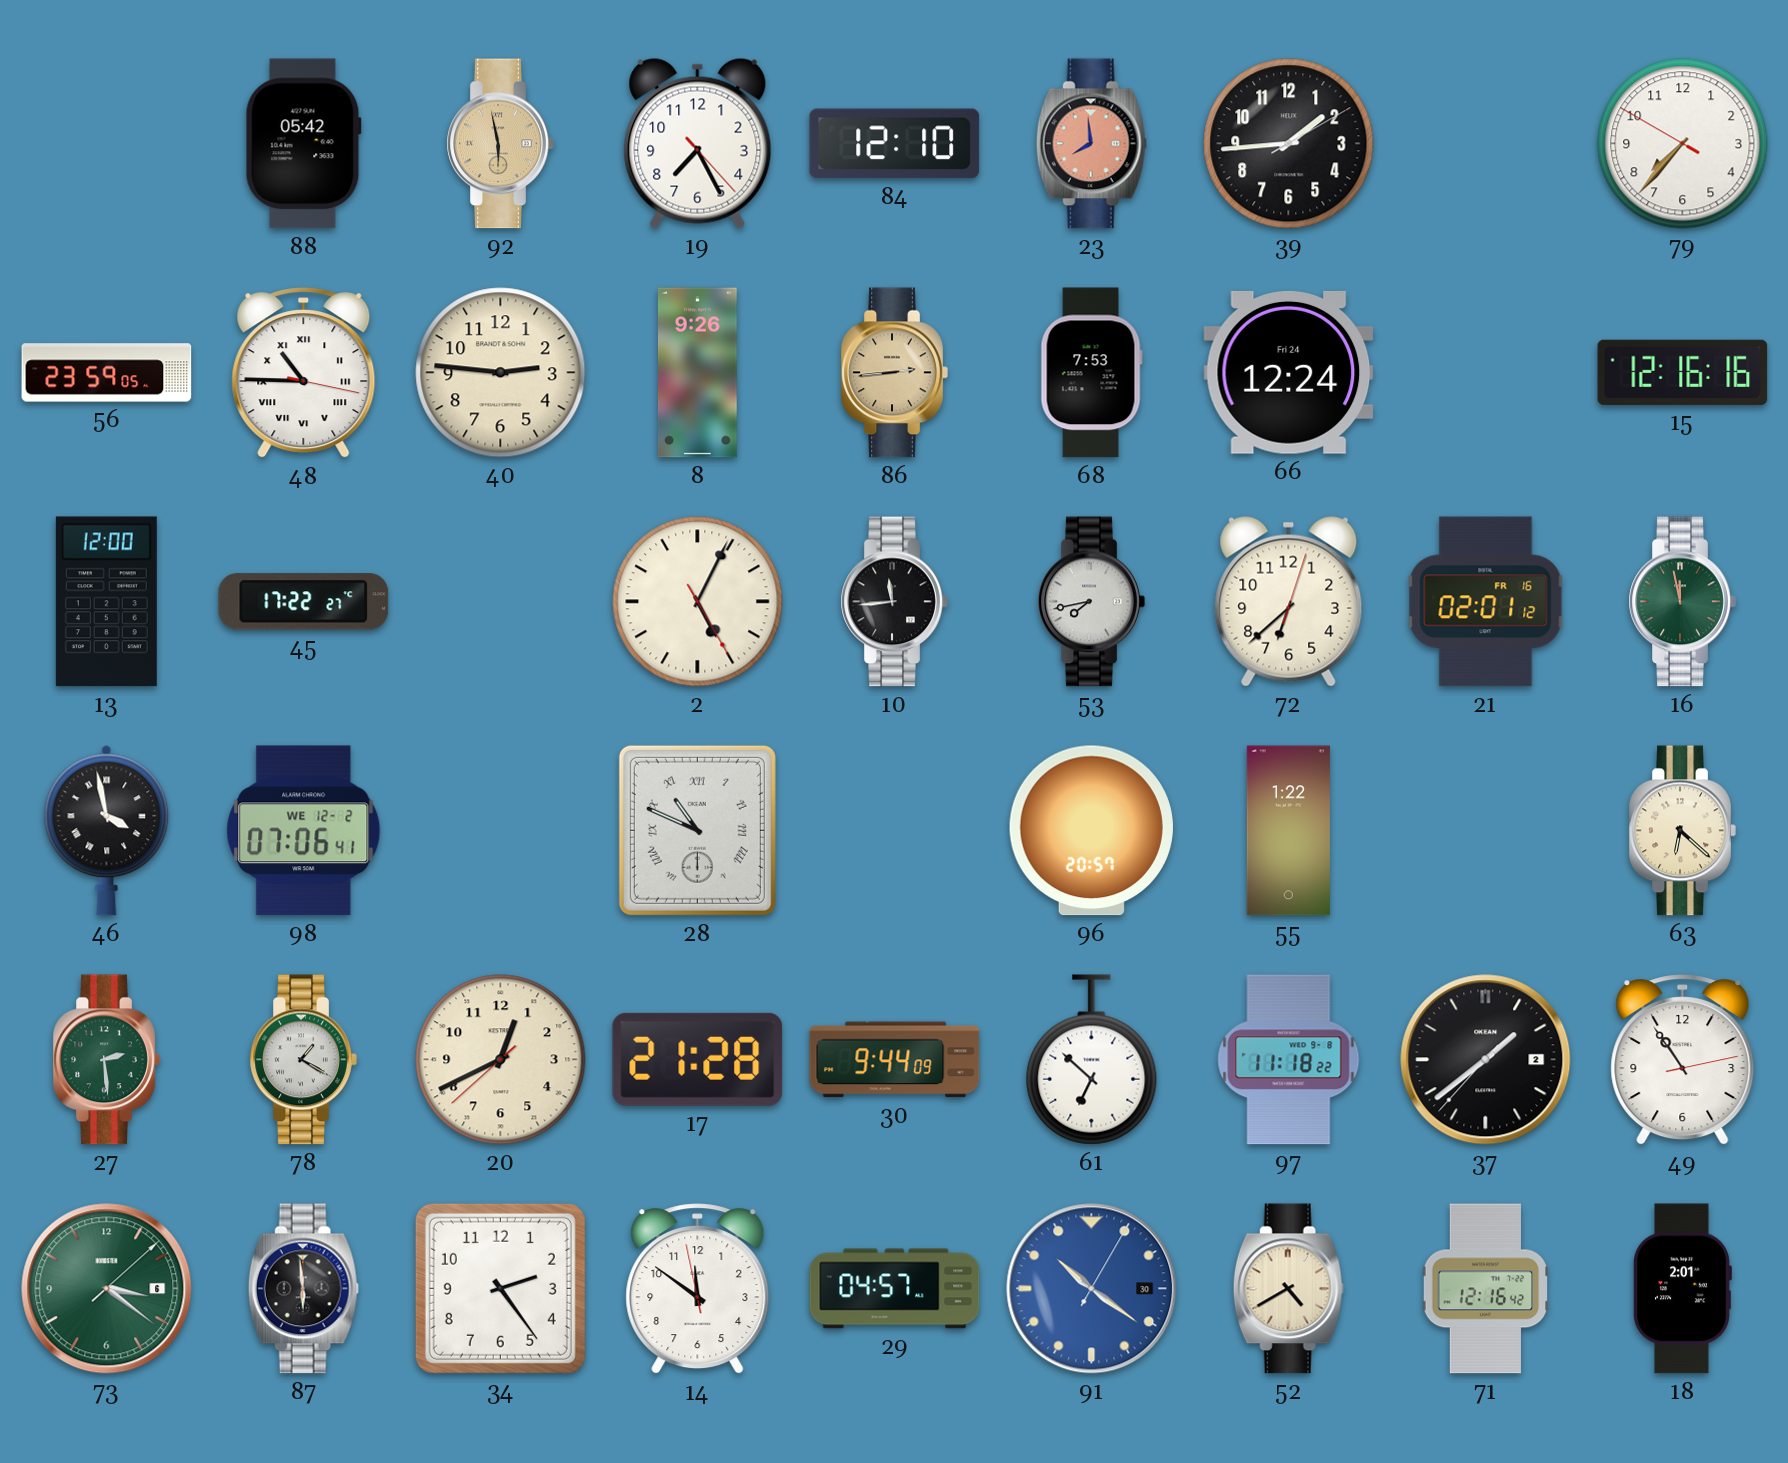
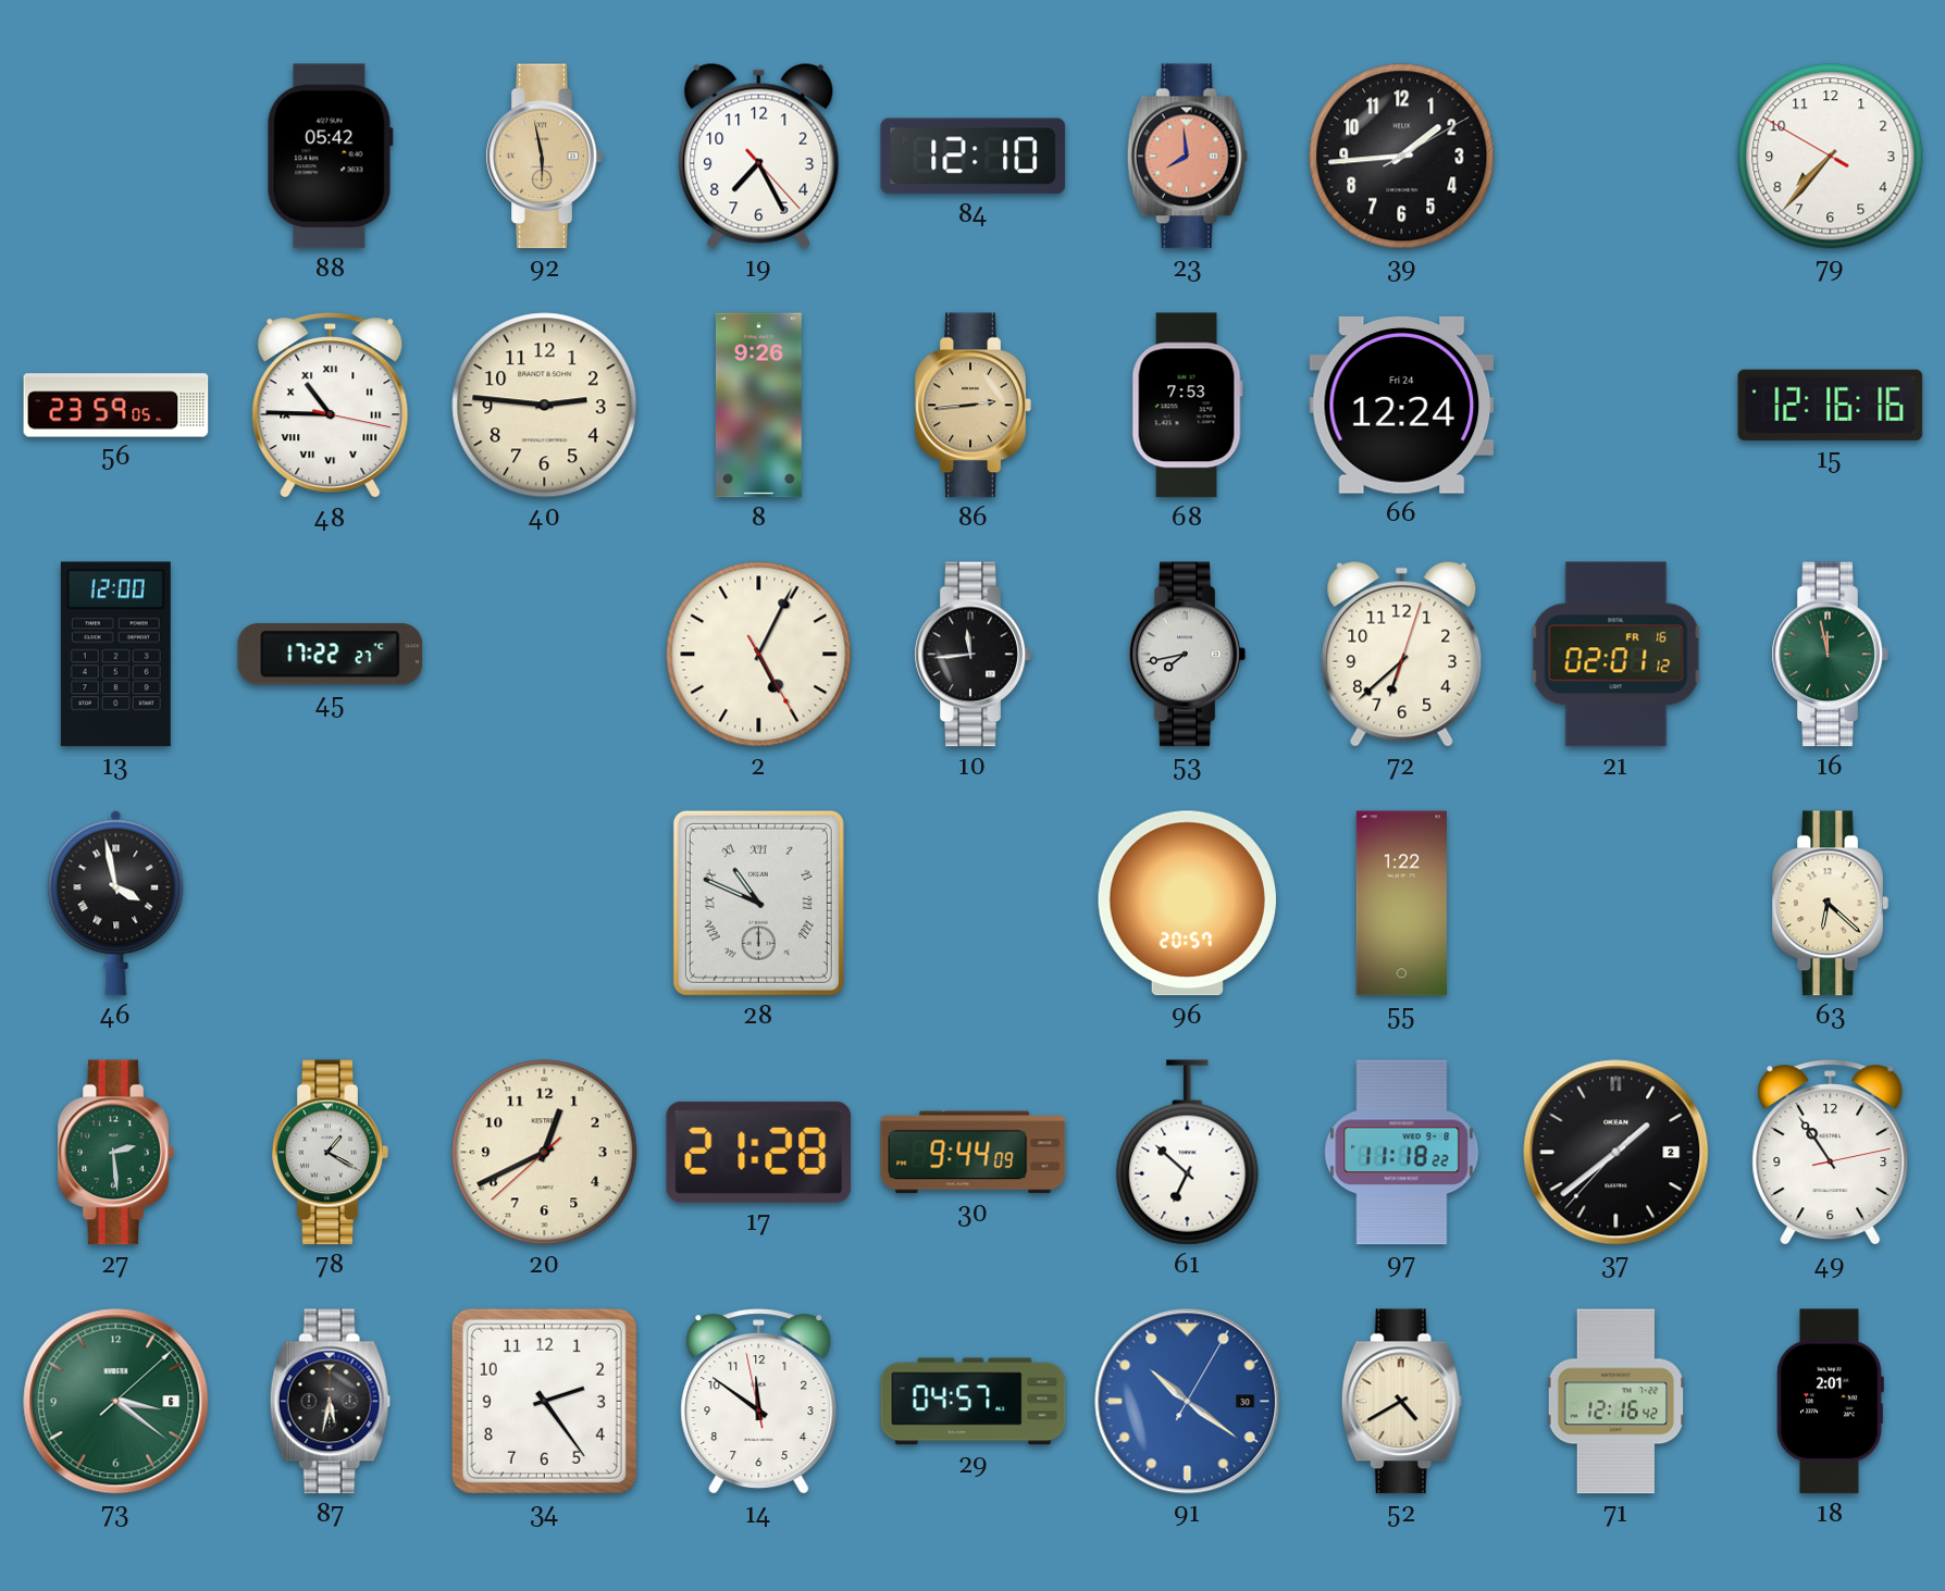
98: 07:06 -> none (304, 831)
87: 5:59 -> 5:32 (330, 1402)
